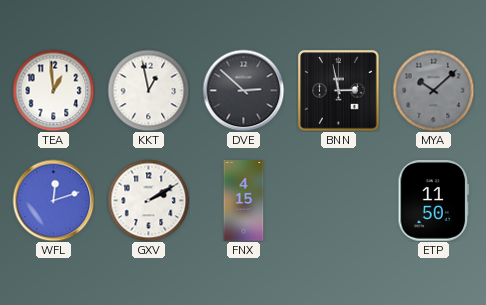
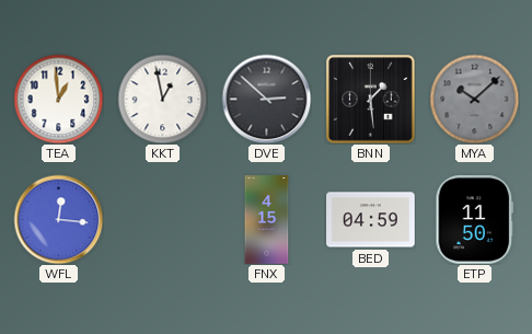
BNN: 2:58 -> 1:29 (370, 99)
WFL: 12:12 -> 12:16 (58, 219)
GXV: 2:10 -> none (148, 200)
BED: none -> 04:59 (371, 220)
